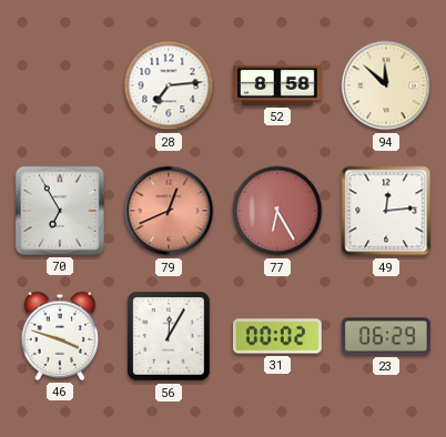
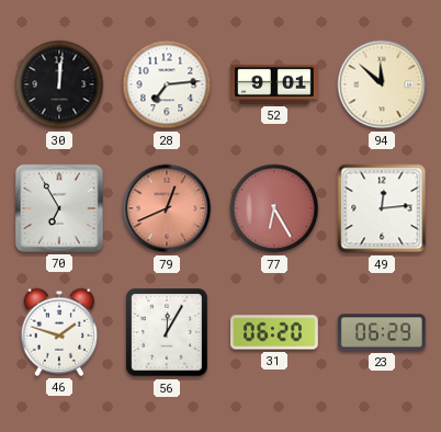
30: none -> 12:01 (59, 84)
52: 8:58 -> 9:01 (274, 84)
46: 3:48 -> 1:48 (59, 332)
31: 00:02 -> 06:20 (275, 332)
